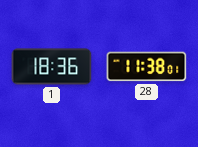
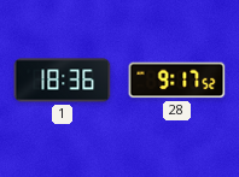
28: 11:38 -> 9:17 (177, 81)
